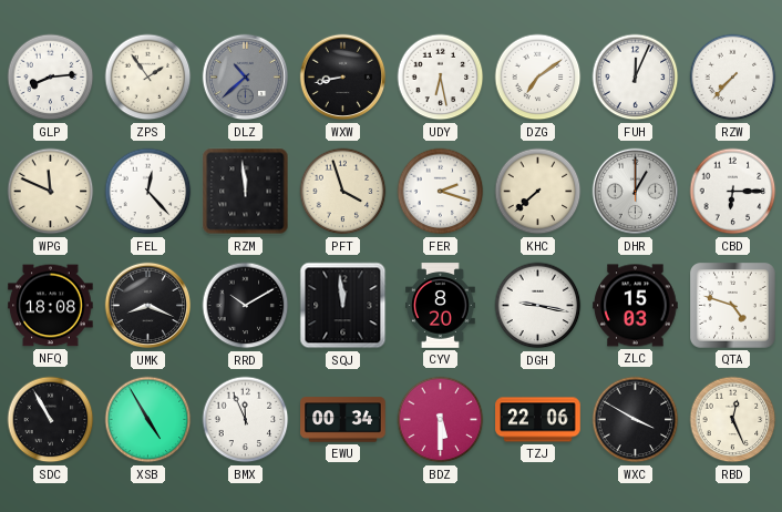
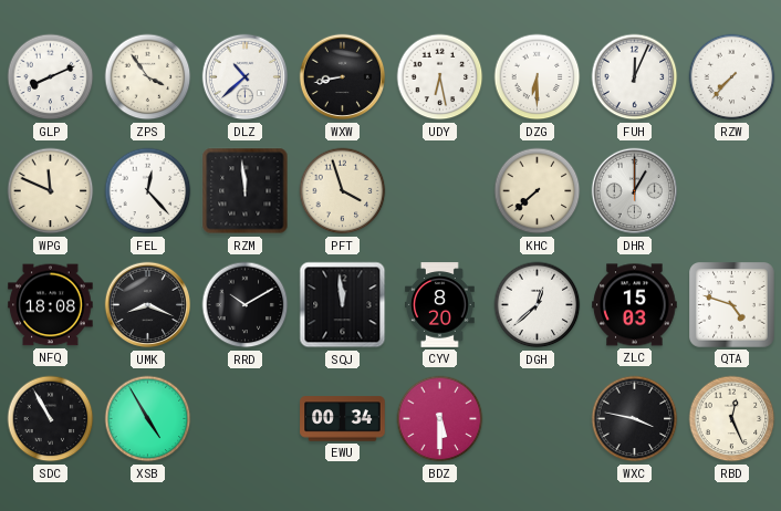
GLP: 8:14 -> 8:11 (51, 77)
ZPS: 1:54 -> 3:54 (148, 77)
DLZ dial: grey -> white (246, 77)
DZG: 7:09 -> 6:30 (538, 77)
FER: 2:18 -> none (441, 192)
CBD: 6:15 -> none (733, 192)
DGH: 9:17 -> 12:38 (538, 305)
BMX: 11:56 -> none (246, 420)
TZJ: 22:06 -> none (538, 420)
WXC: 3:50 -> 3:47 (635, 419)
